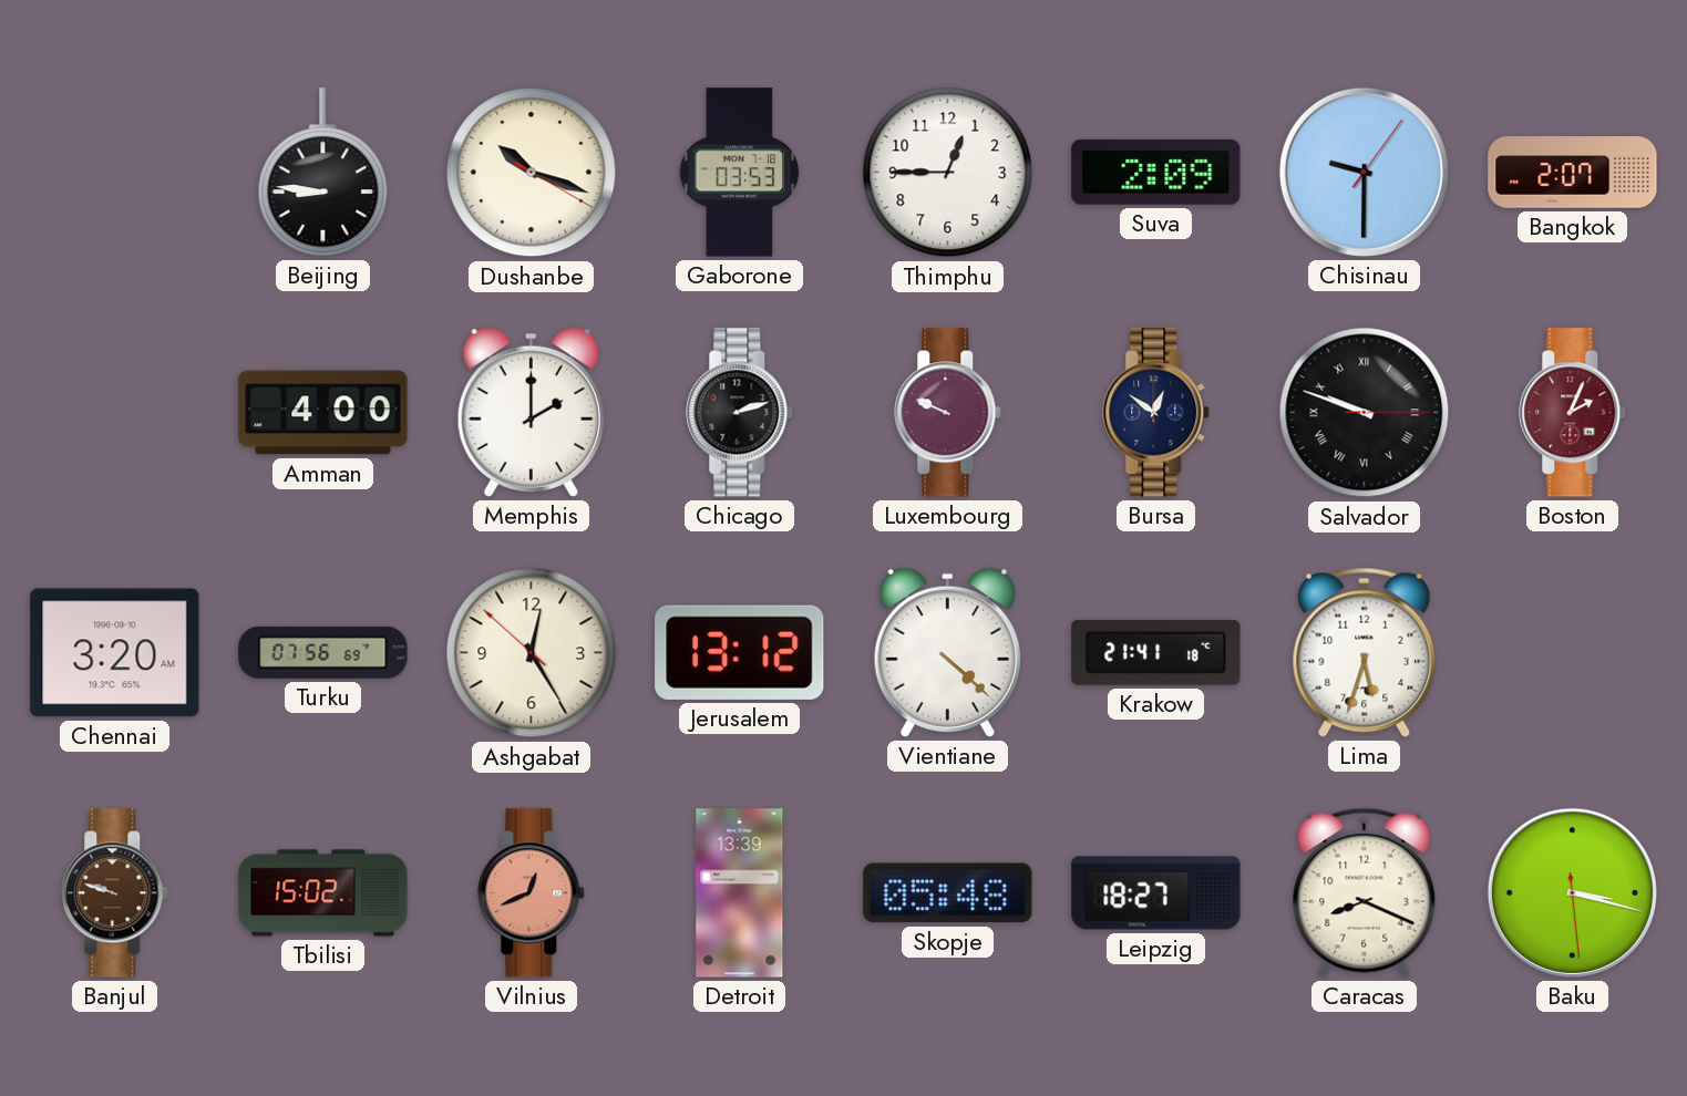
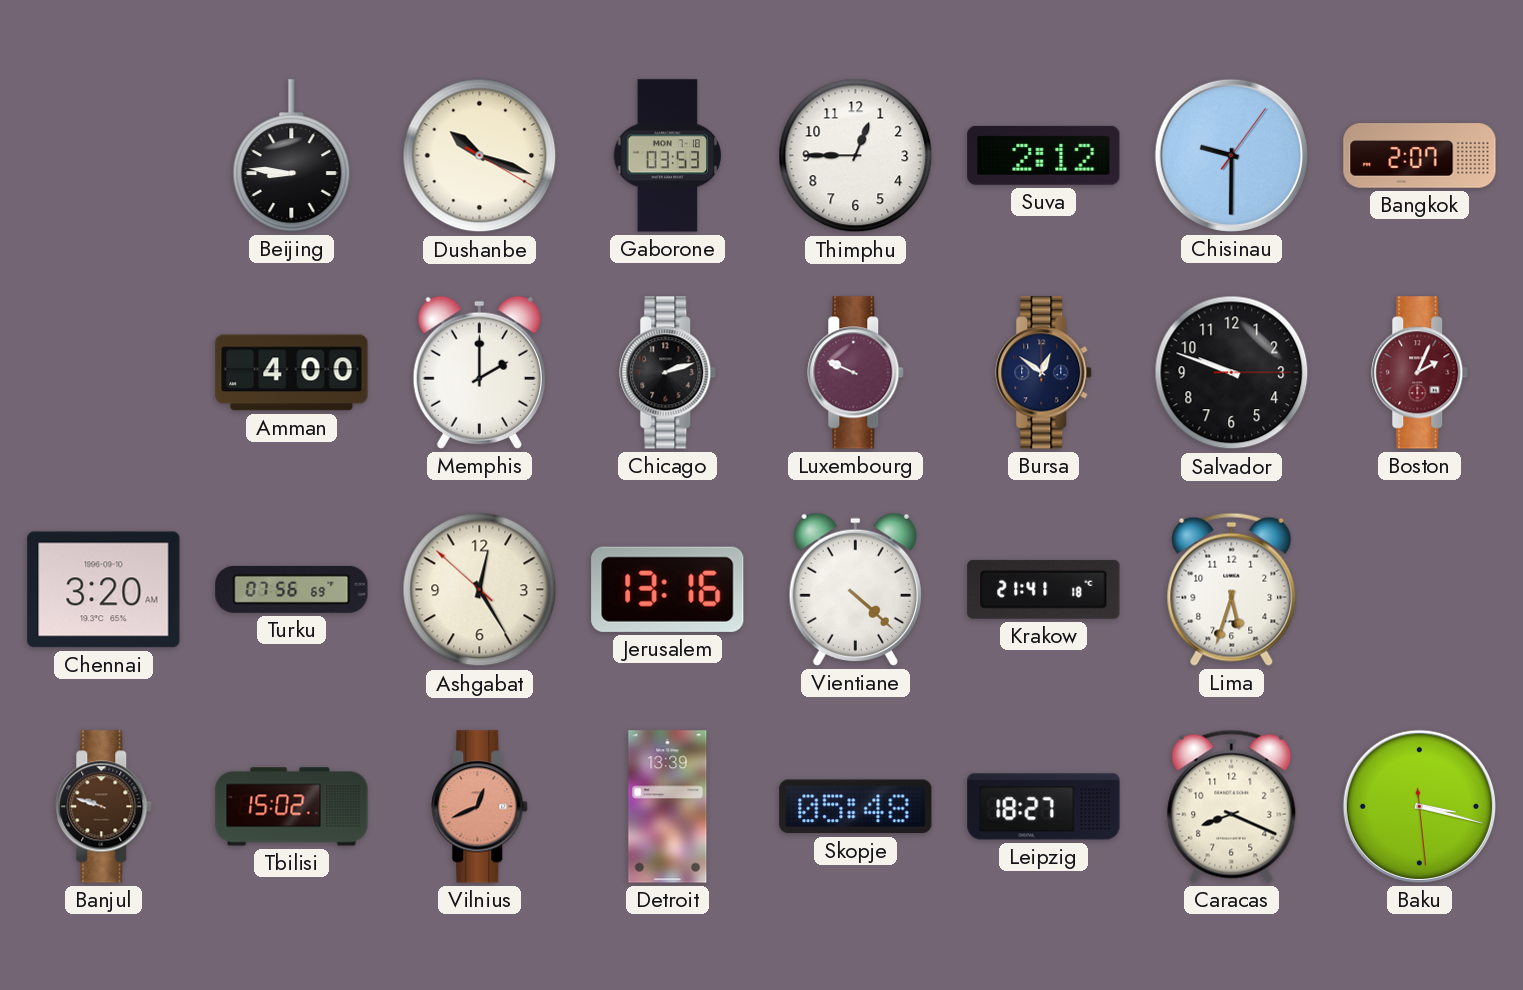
Suva: 2:09 -> 2:12 (1044, 155)
Salvador numerals: Roman -> Arabic (1232, 373)
Jerusalem: 13:12 -> 13:16 (668, 589)
